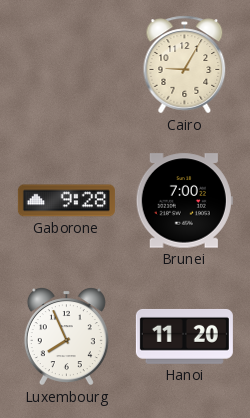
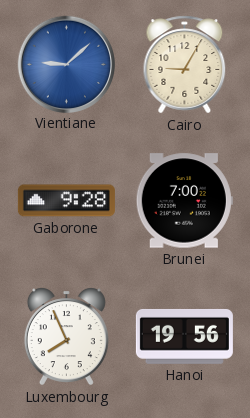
Vientiane: none -> 9:08 (66, 64)
Hanoi: 11:20 -> 19:56 (184, 336)
